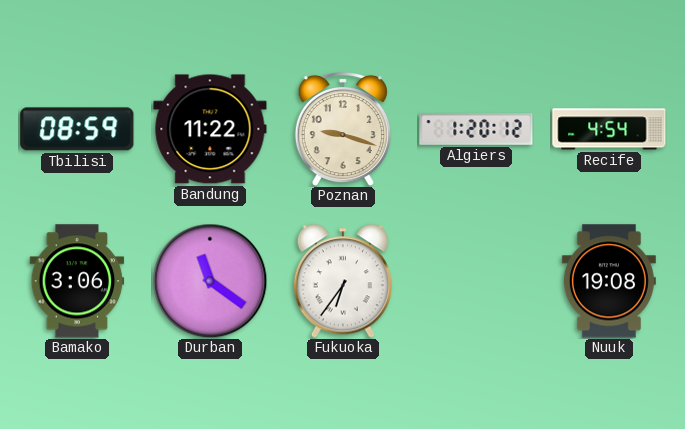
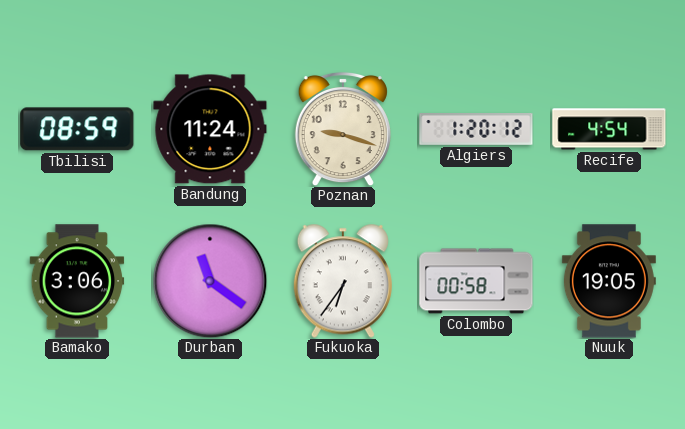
Bandung: 11:22 -> 11:24 (210, 129)
Colombo: none -> 00:58 (476, 281)
Nuuk: 19:08 -> 19:05 (609, 281)
